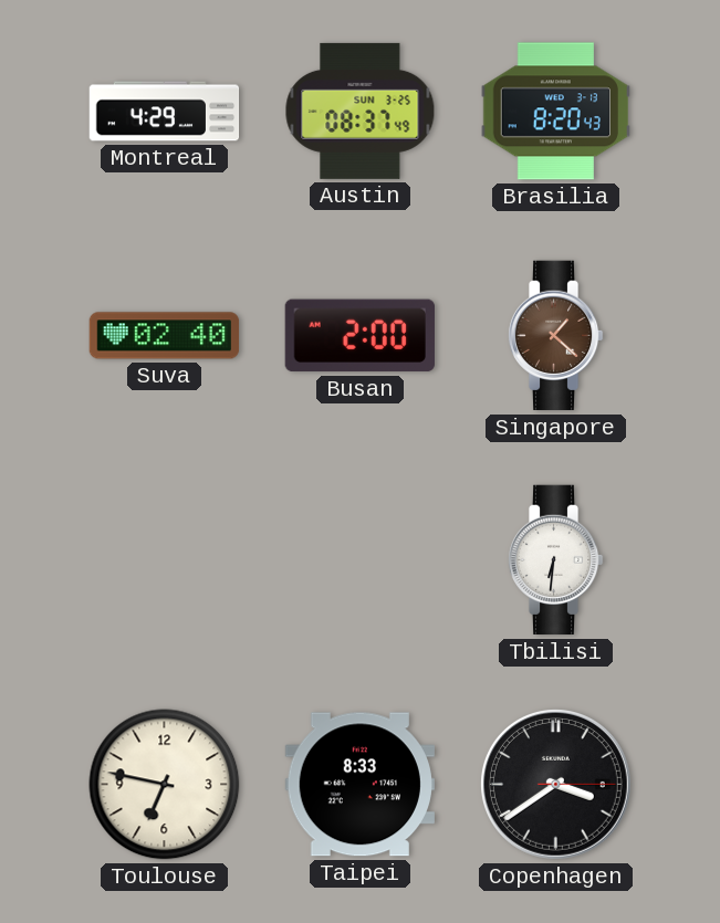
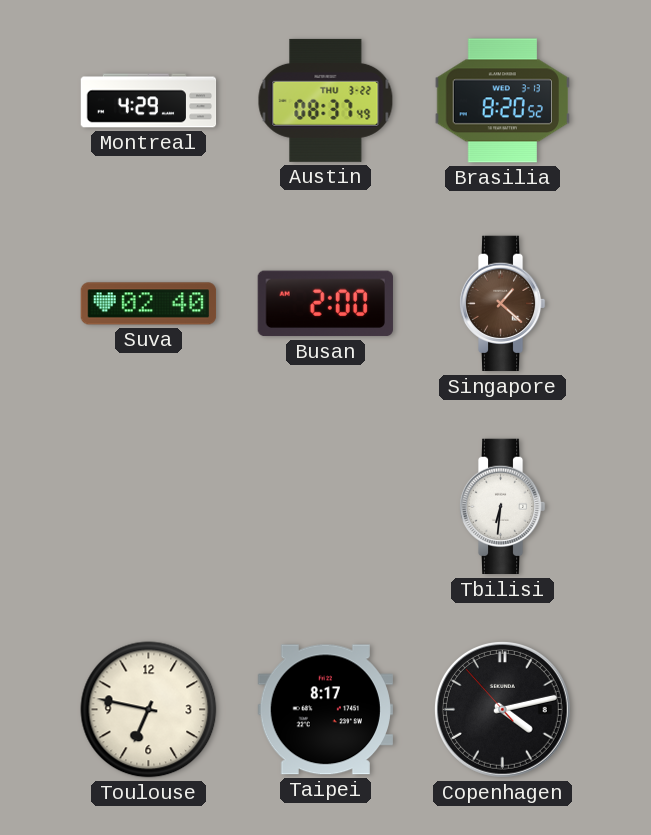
Austin date: SUN 3-25 -> THU 3-22 (326, 100)
Brasilia: 8:20:43 -> 8:20:52 (502, 101)
Taipei: 8:33 -> 8:17 (325, 710)
Copenhagen: 3:39 -> 4:12 (502, 709)
